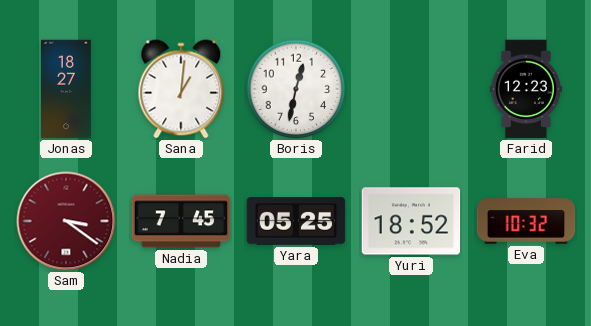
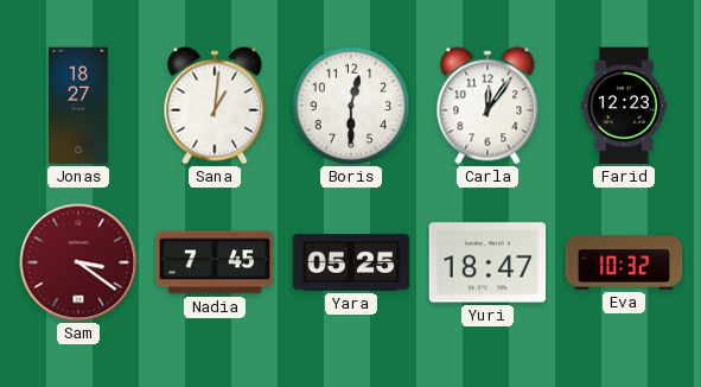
Boris: 12:32 -> 12:30 (351, 106)
Carla: none -> 12:06 (487, 106)
Yuri: 18:52 -> 18:47 (487, 262)
